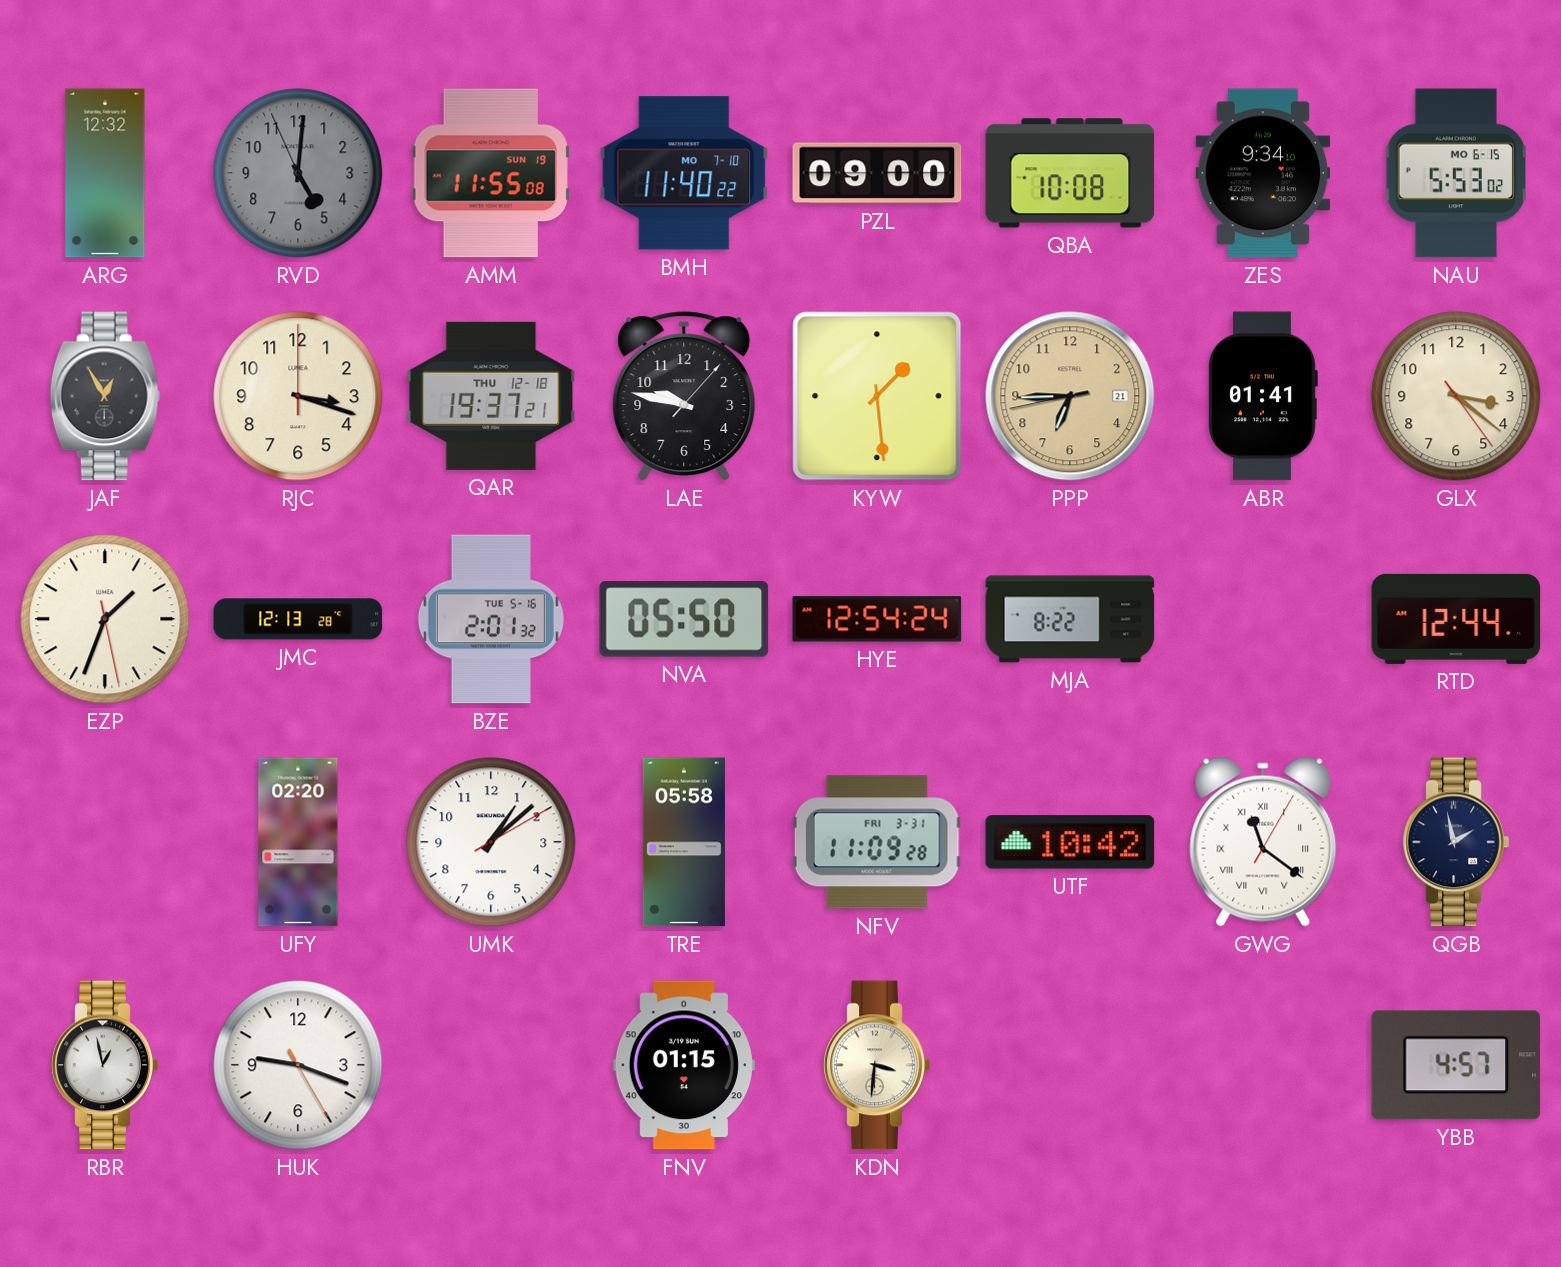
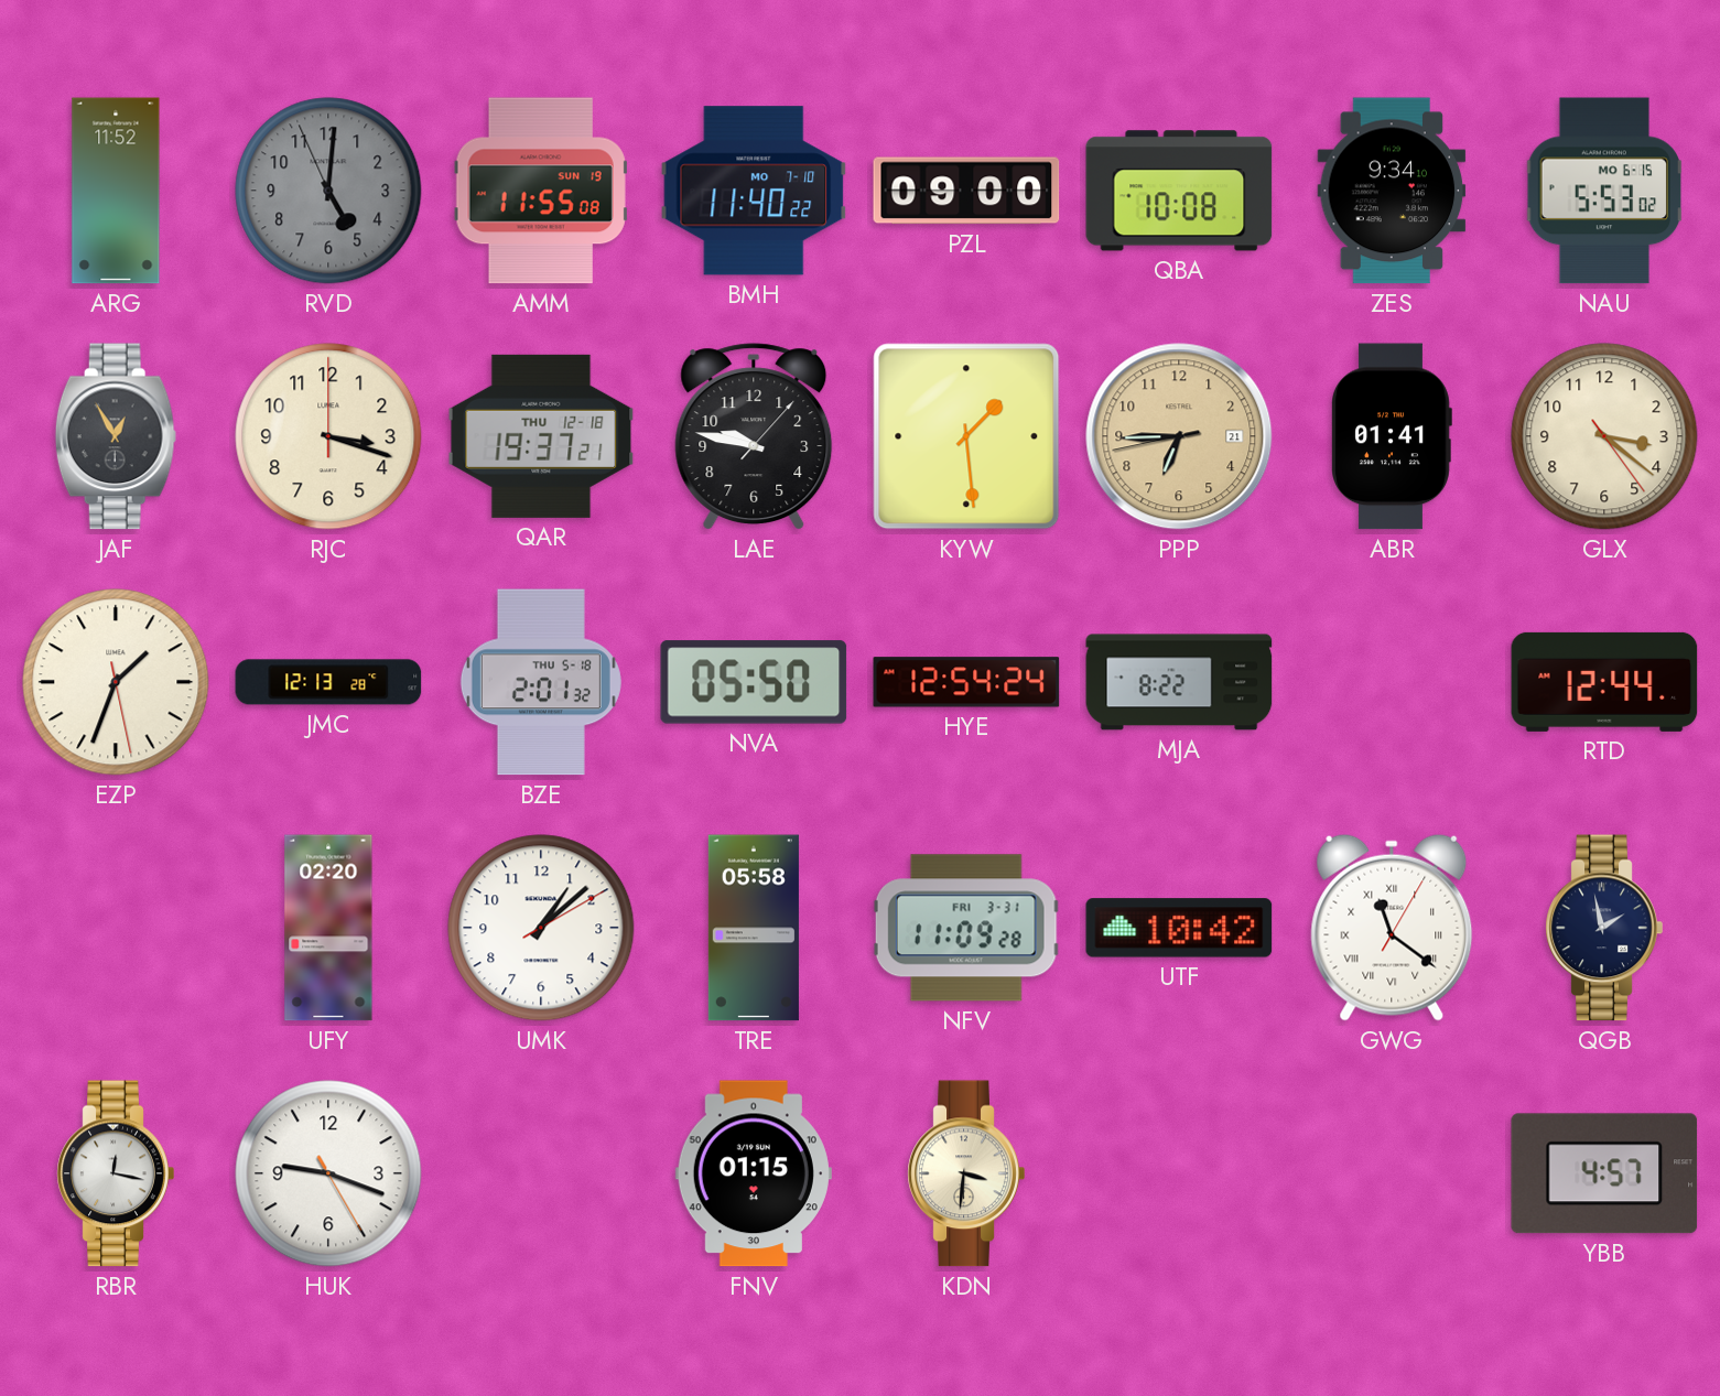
ARG: 12:32 -> 11:52 (116, 191)
BZE date: TUE 5-16 -> THU 5-18 (541, 682)
RBR: 12:58 -> 12:17 (116, 1173)
